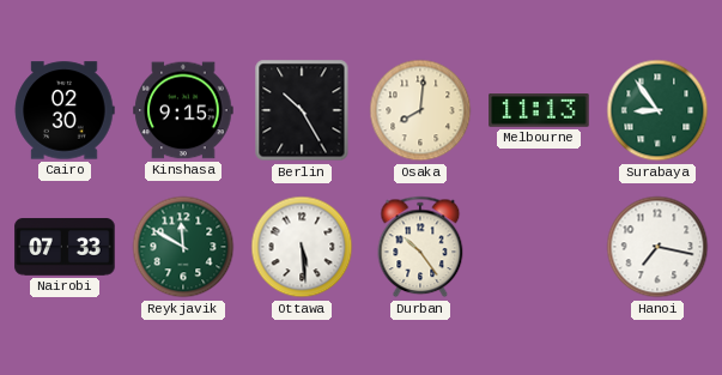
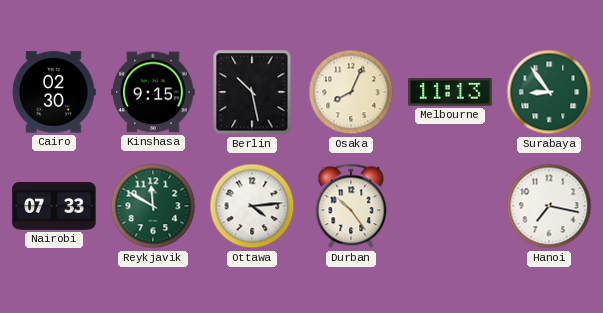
Berlin: 10:25 -> 10:28 (252, 92)
Osaka: 8:01 -> 8:04 (351, 92)
Ottawa: 5:29 -> 4:14 (252, 206)
